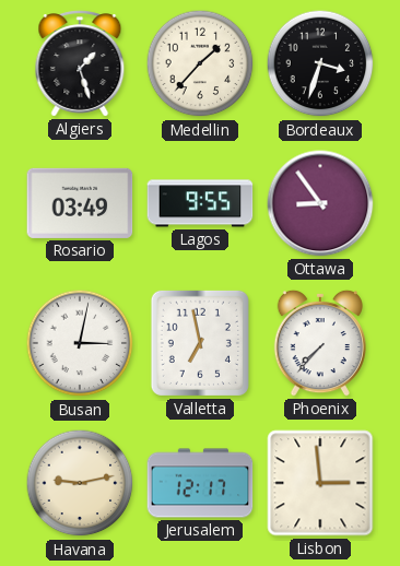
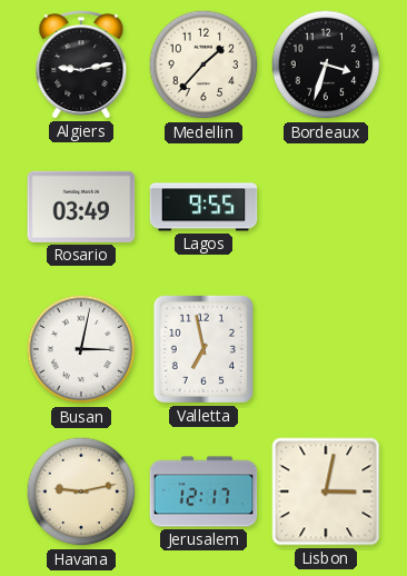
Algiers: 1:27 -> 9:13 (81, 64)
Ottawa: 8:54 -> none (320, 203)
Phoenix: 7:37 -> none (320, 343)
Lisbon: 2:59 -> 3:02 (326, 491)
